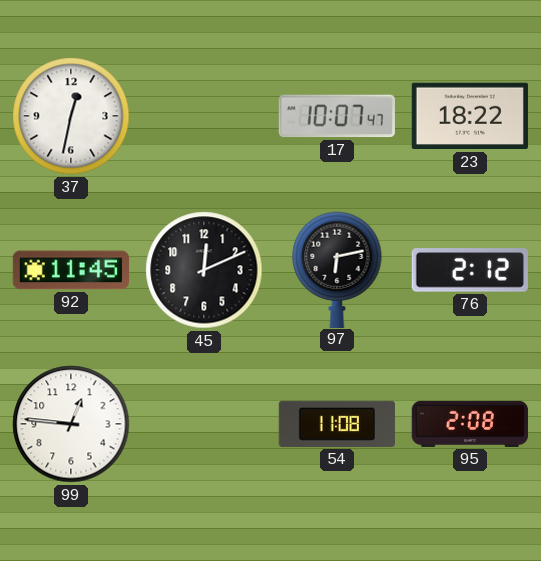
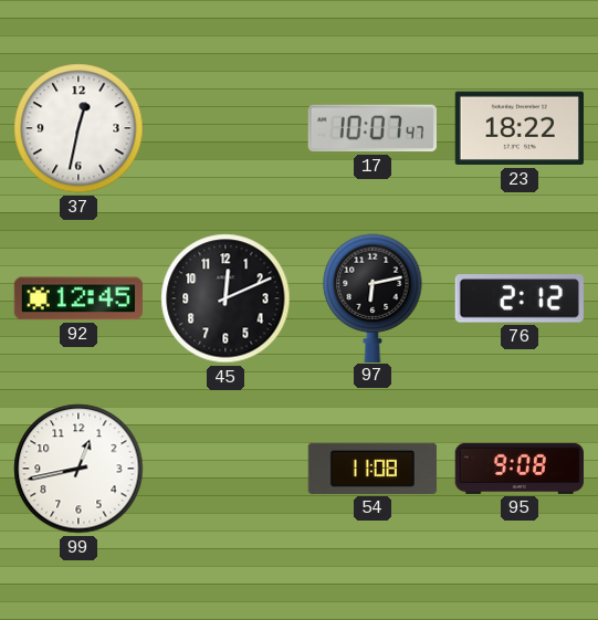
92: 11:45 -> 12:45 (78, 298)
99: 12:46 -> 12:43 (78, 469)
95: 2:08 -> 9:08 (520, 469)
